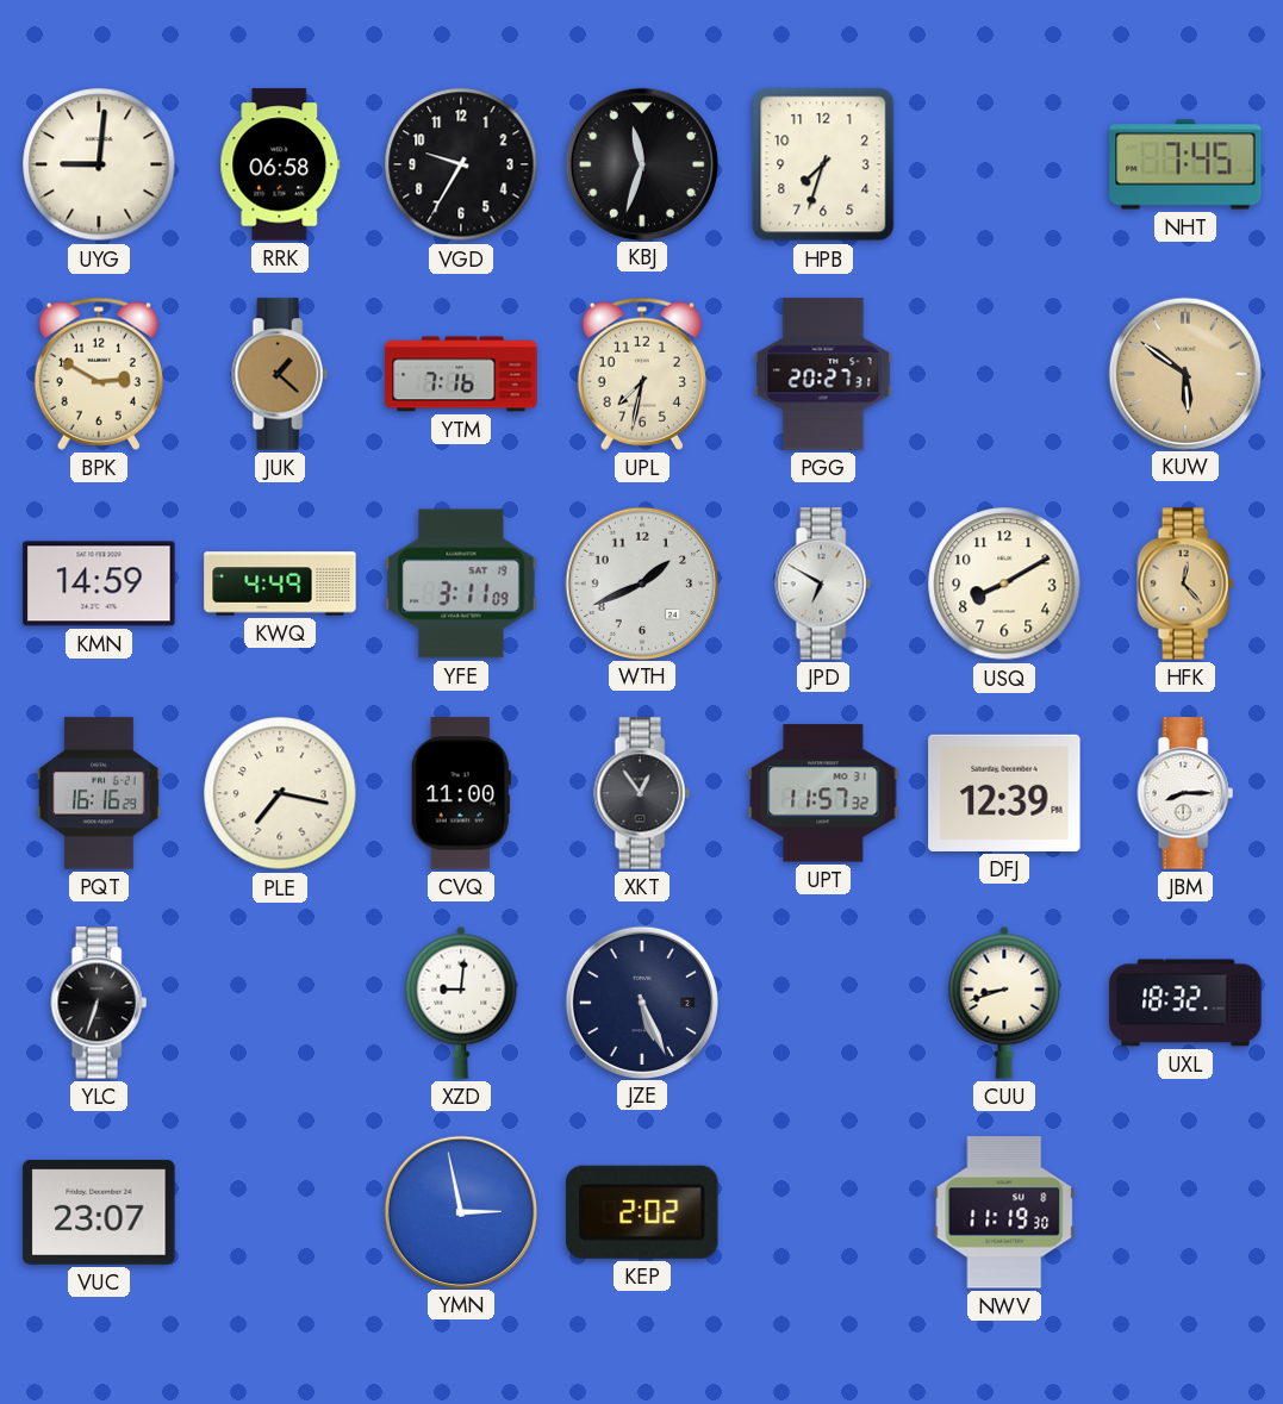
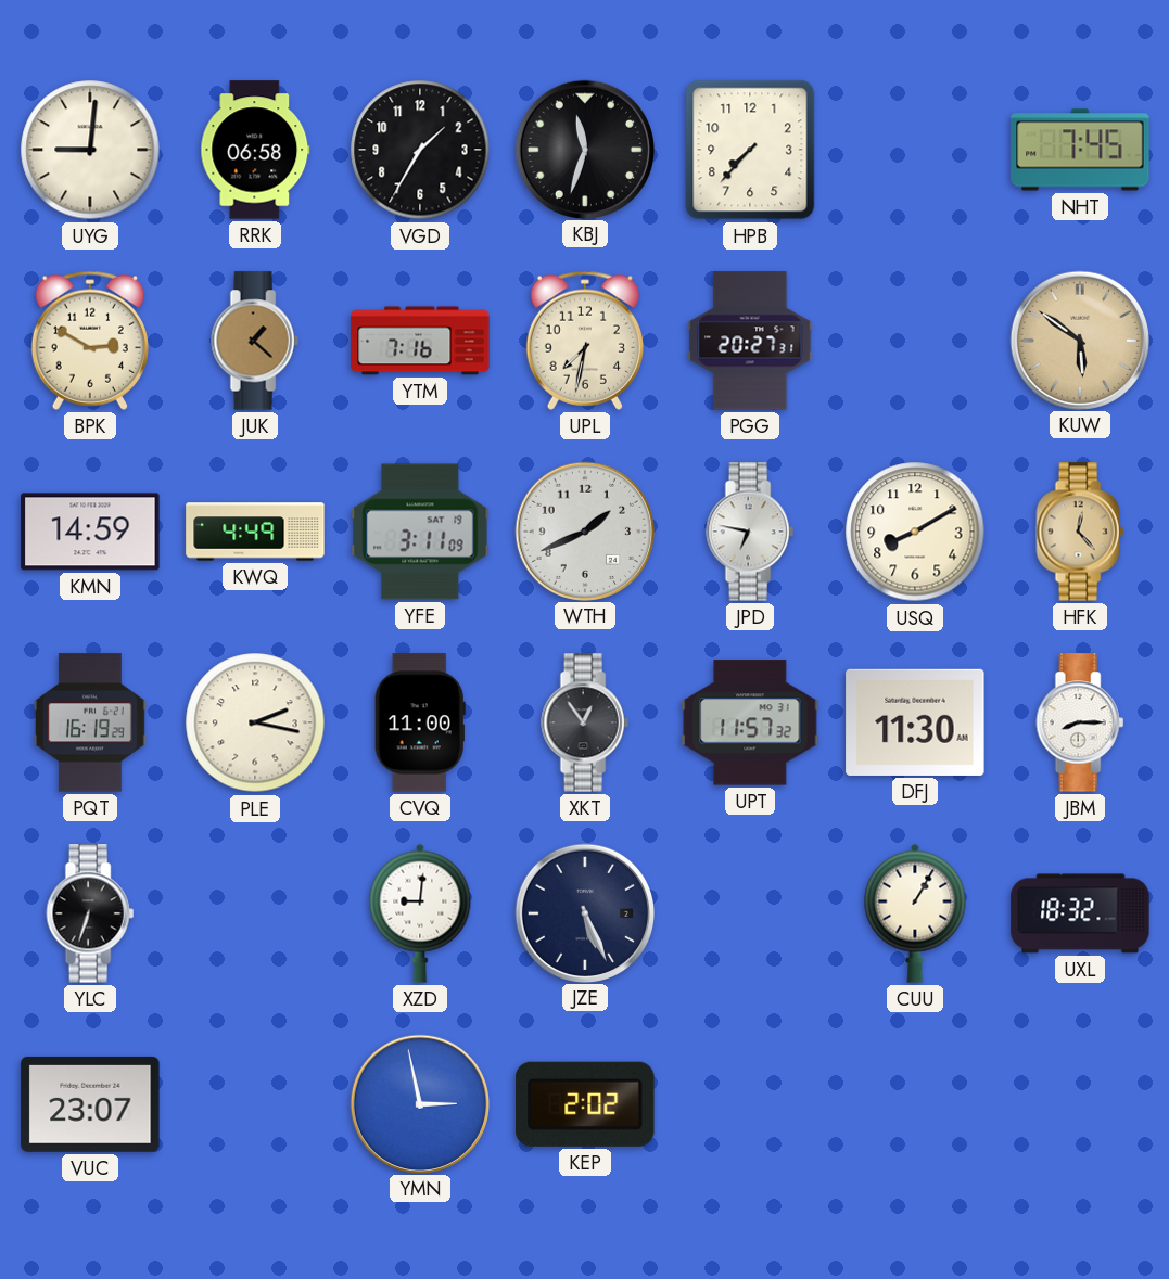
VGD: 9:35 -> 1:35 (420, 150)
HPB: 7:33 -> 7:37 (750, 150)
JPD: 6:50 -> 6:47 (750, 532)
PQT: 16:16 -> 16:19 (91, 722)
PLE: 7:17 -> 2:17 (255, 722)
DFJ: 12:39 -> 11:30 (915, 722)
CUU: 8:42 -> 1:05 (915, 913)
NWV: 11:19 -> none (1004, 1212)
